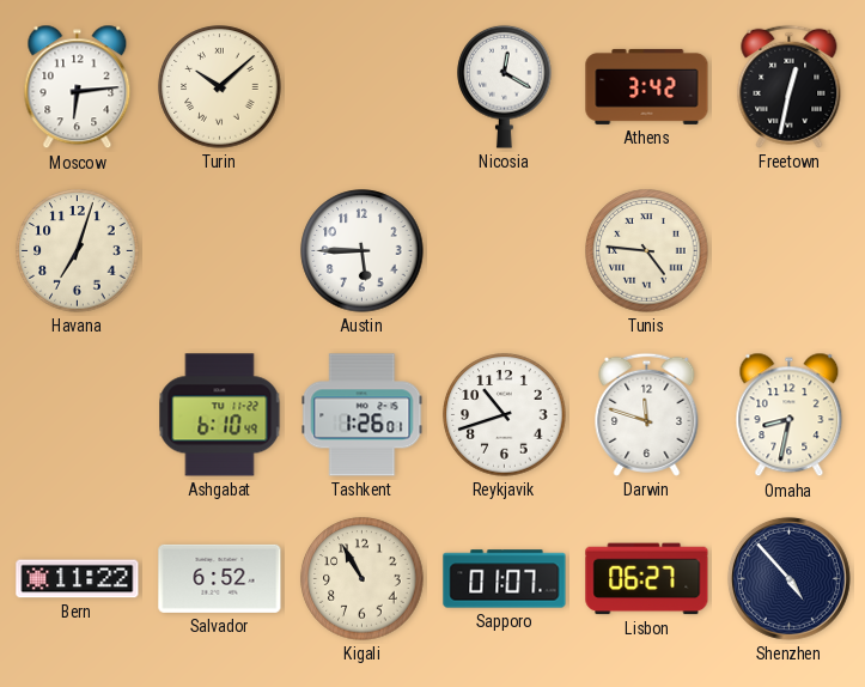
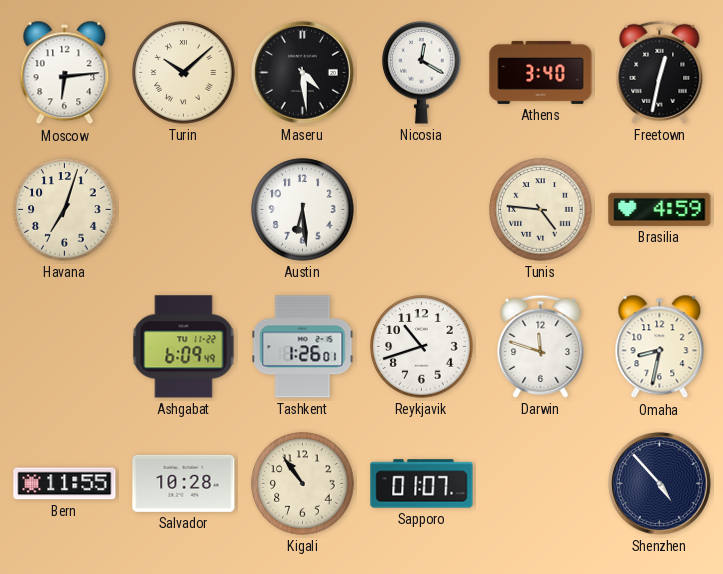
Maseru: none -> 4:29 (302, 72)
Athens: 3:42 -> 3:40 (541, 72)
Austin: 5:45 -> 6:29 (303, 210)
Brasilia: none -> 4:59 (660, 209)
Ashgabat: 6:10 -> 6:09 (184, 347)
Bern: 11:22 -> 11:55 (65, 484)
Salvador: 6:52 -> 10:28 (184, 483)
Kigali: 10:55 -> 10:54 (303, 484)
Lisbon: 06:27 -> none (647, 579)
